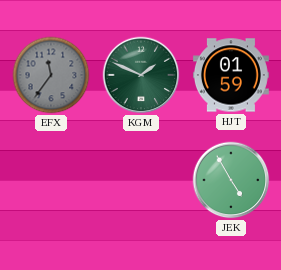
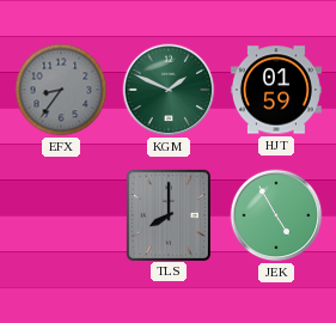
EFX: 11:36 -> 8:36 (61, 90)
TLS: none -> 8:00 (167, 214)
